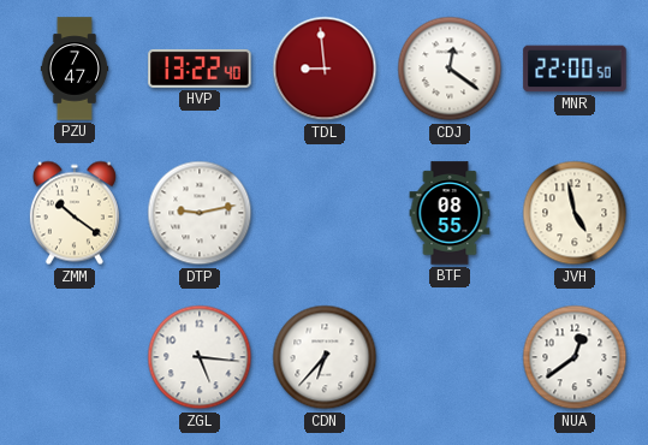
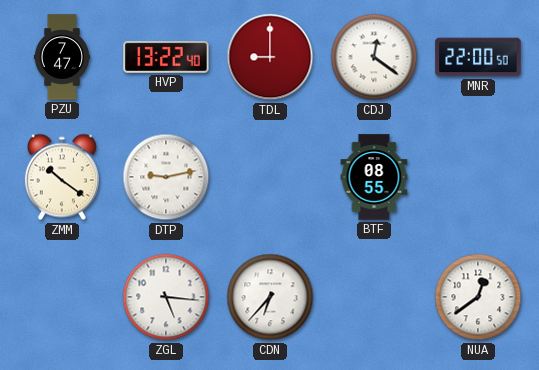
TDL: 8:59 -> 9:00 (270, 57)
JVH: 4:58 -> none (575, 213)
